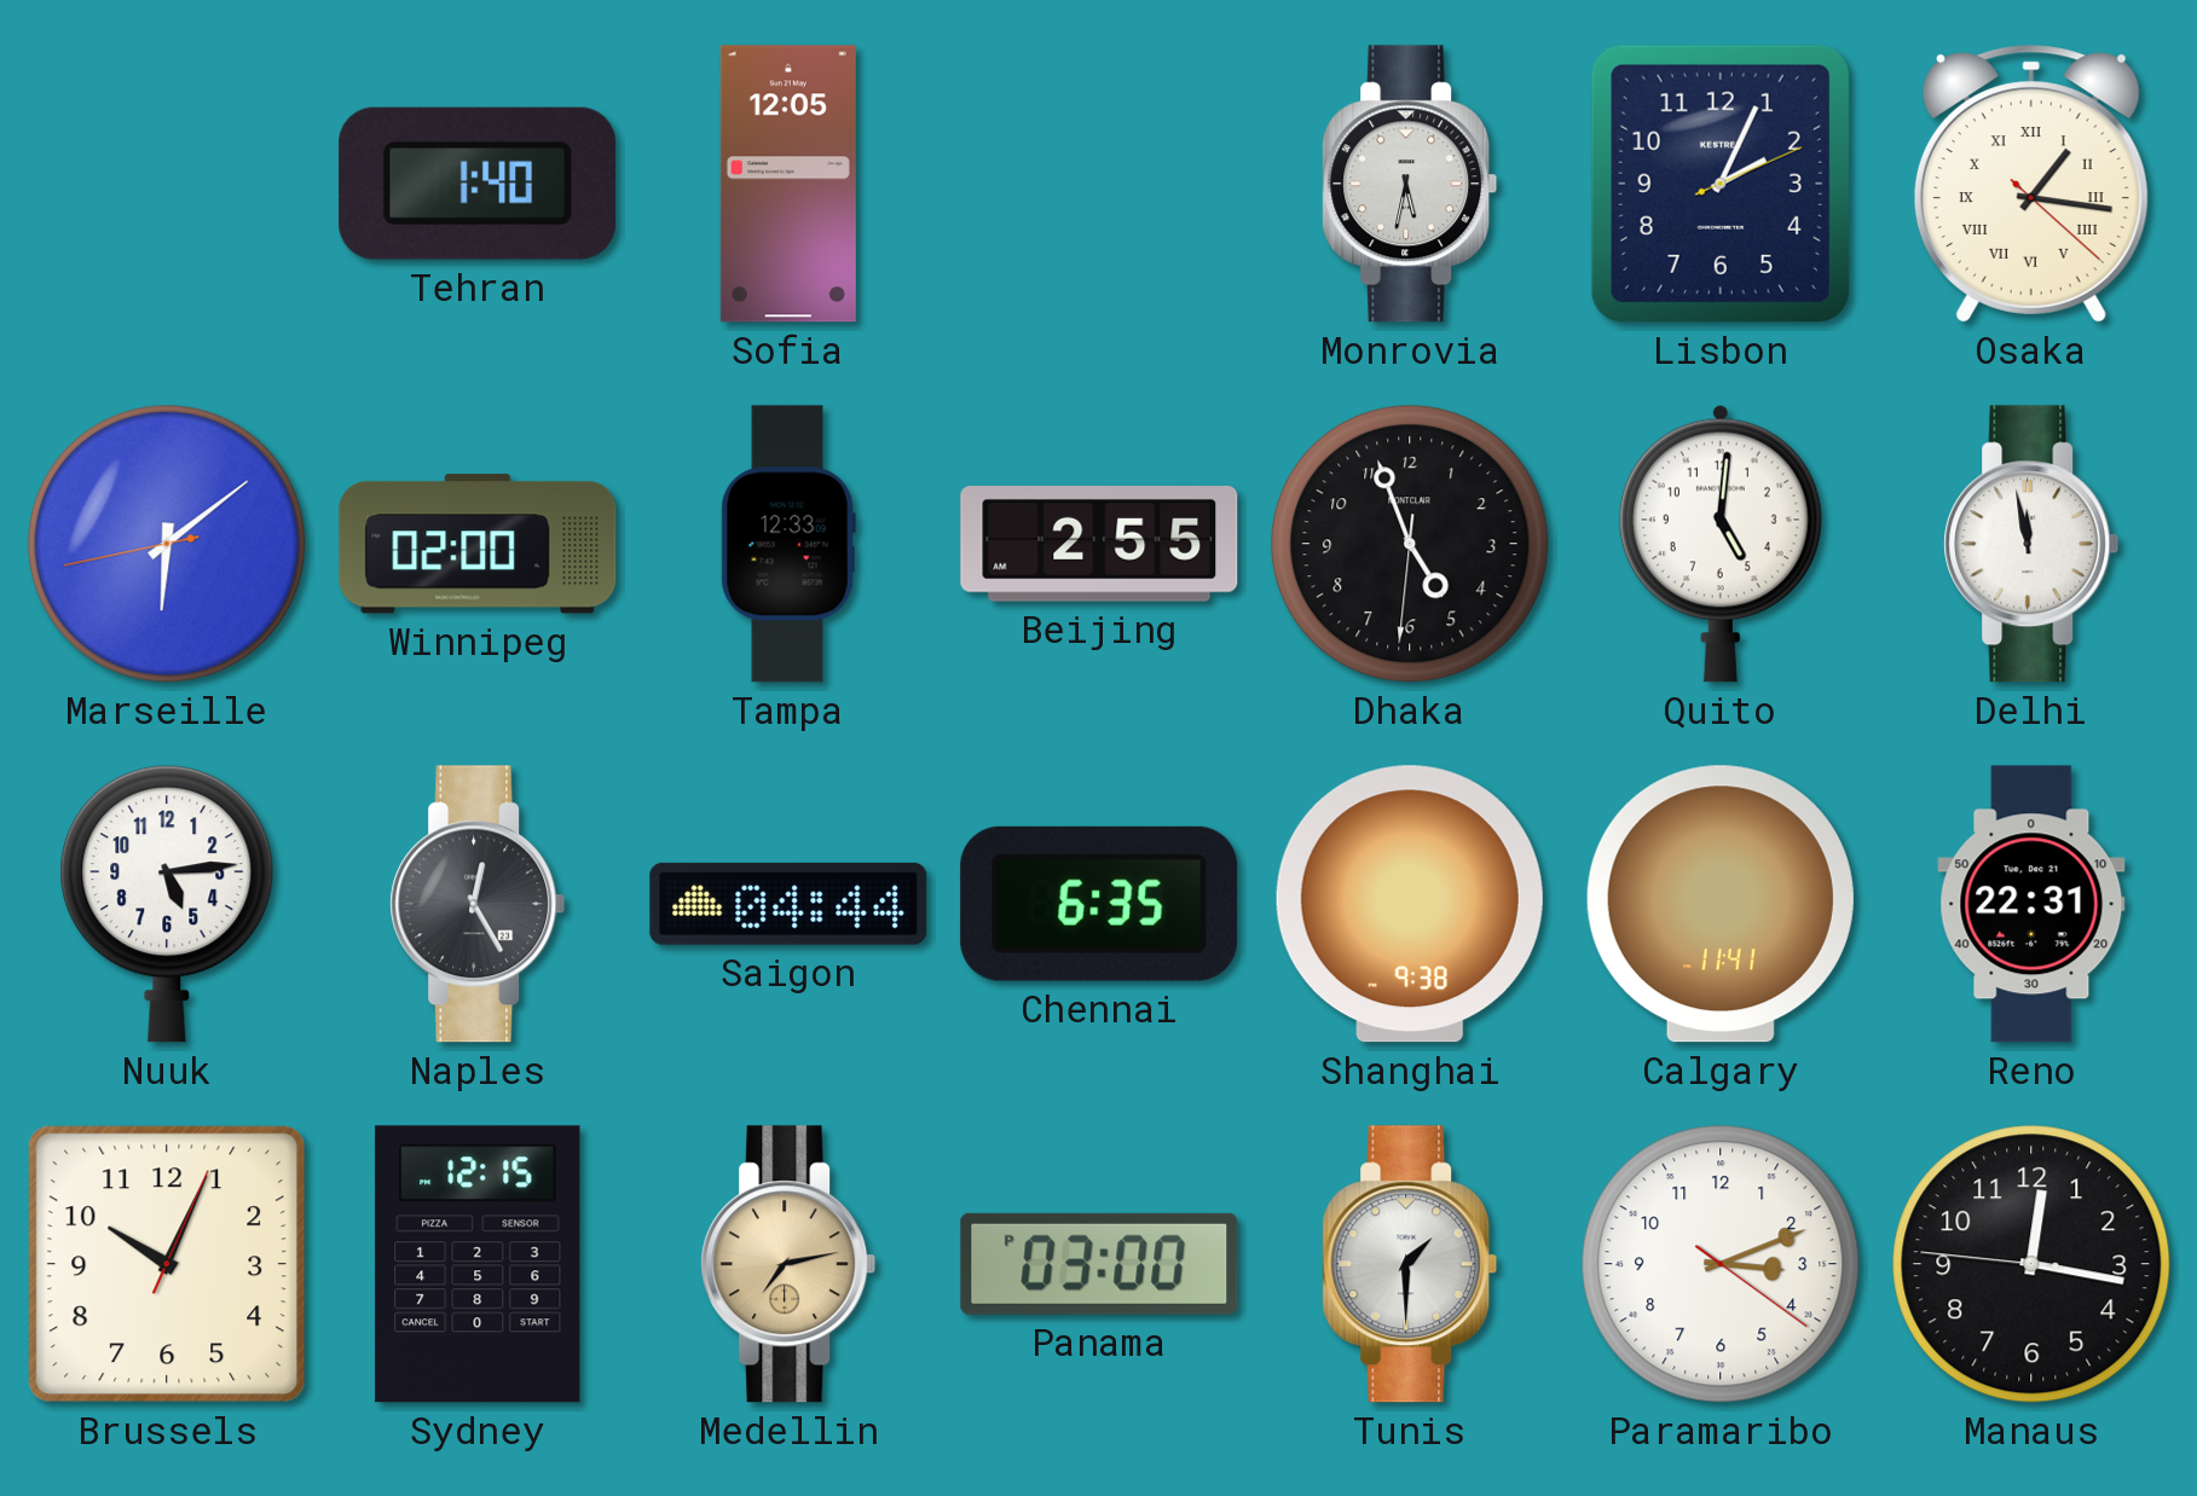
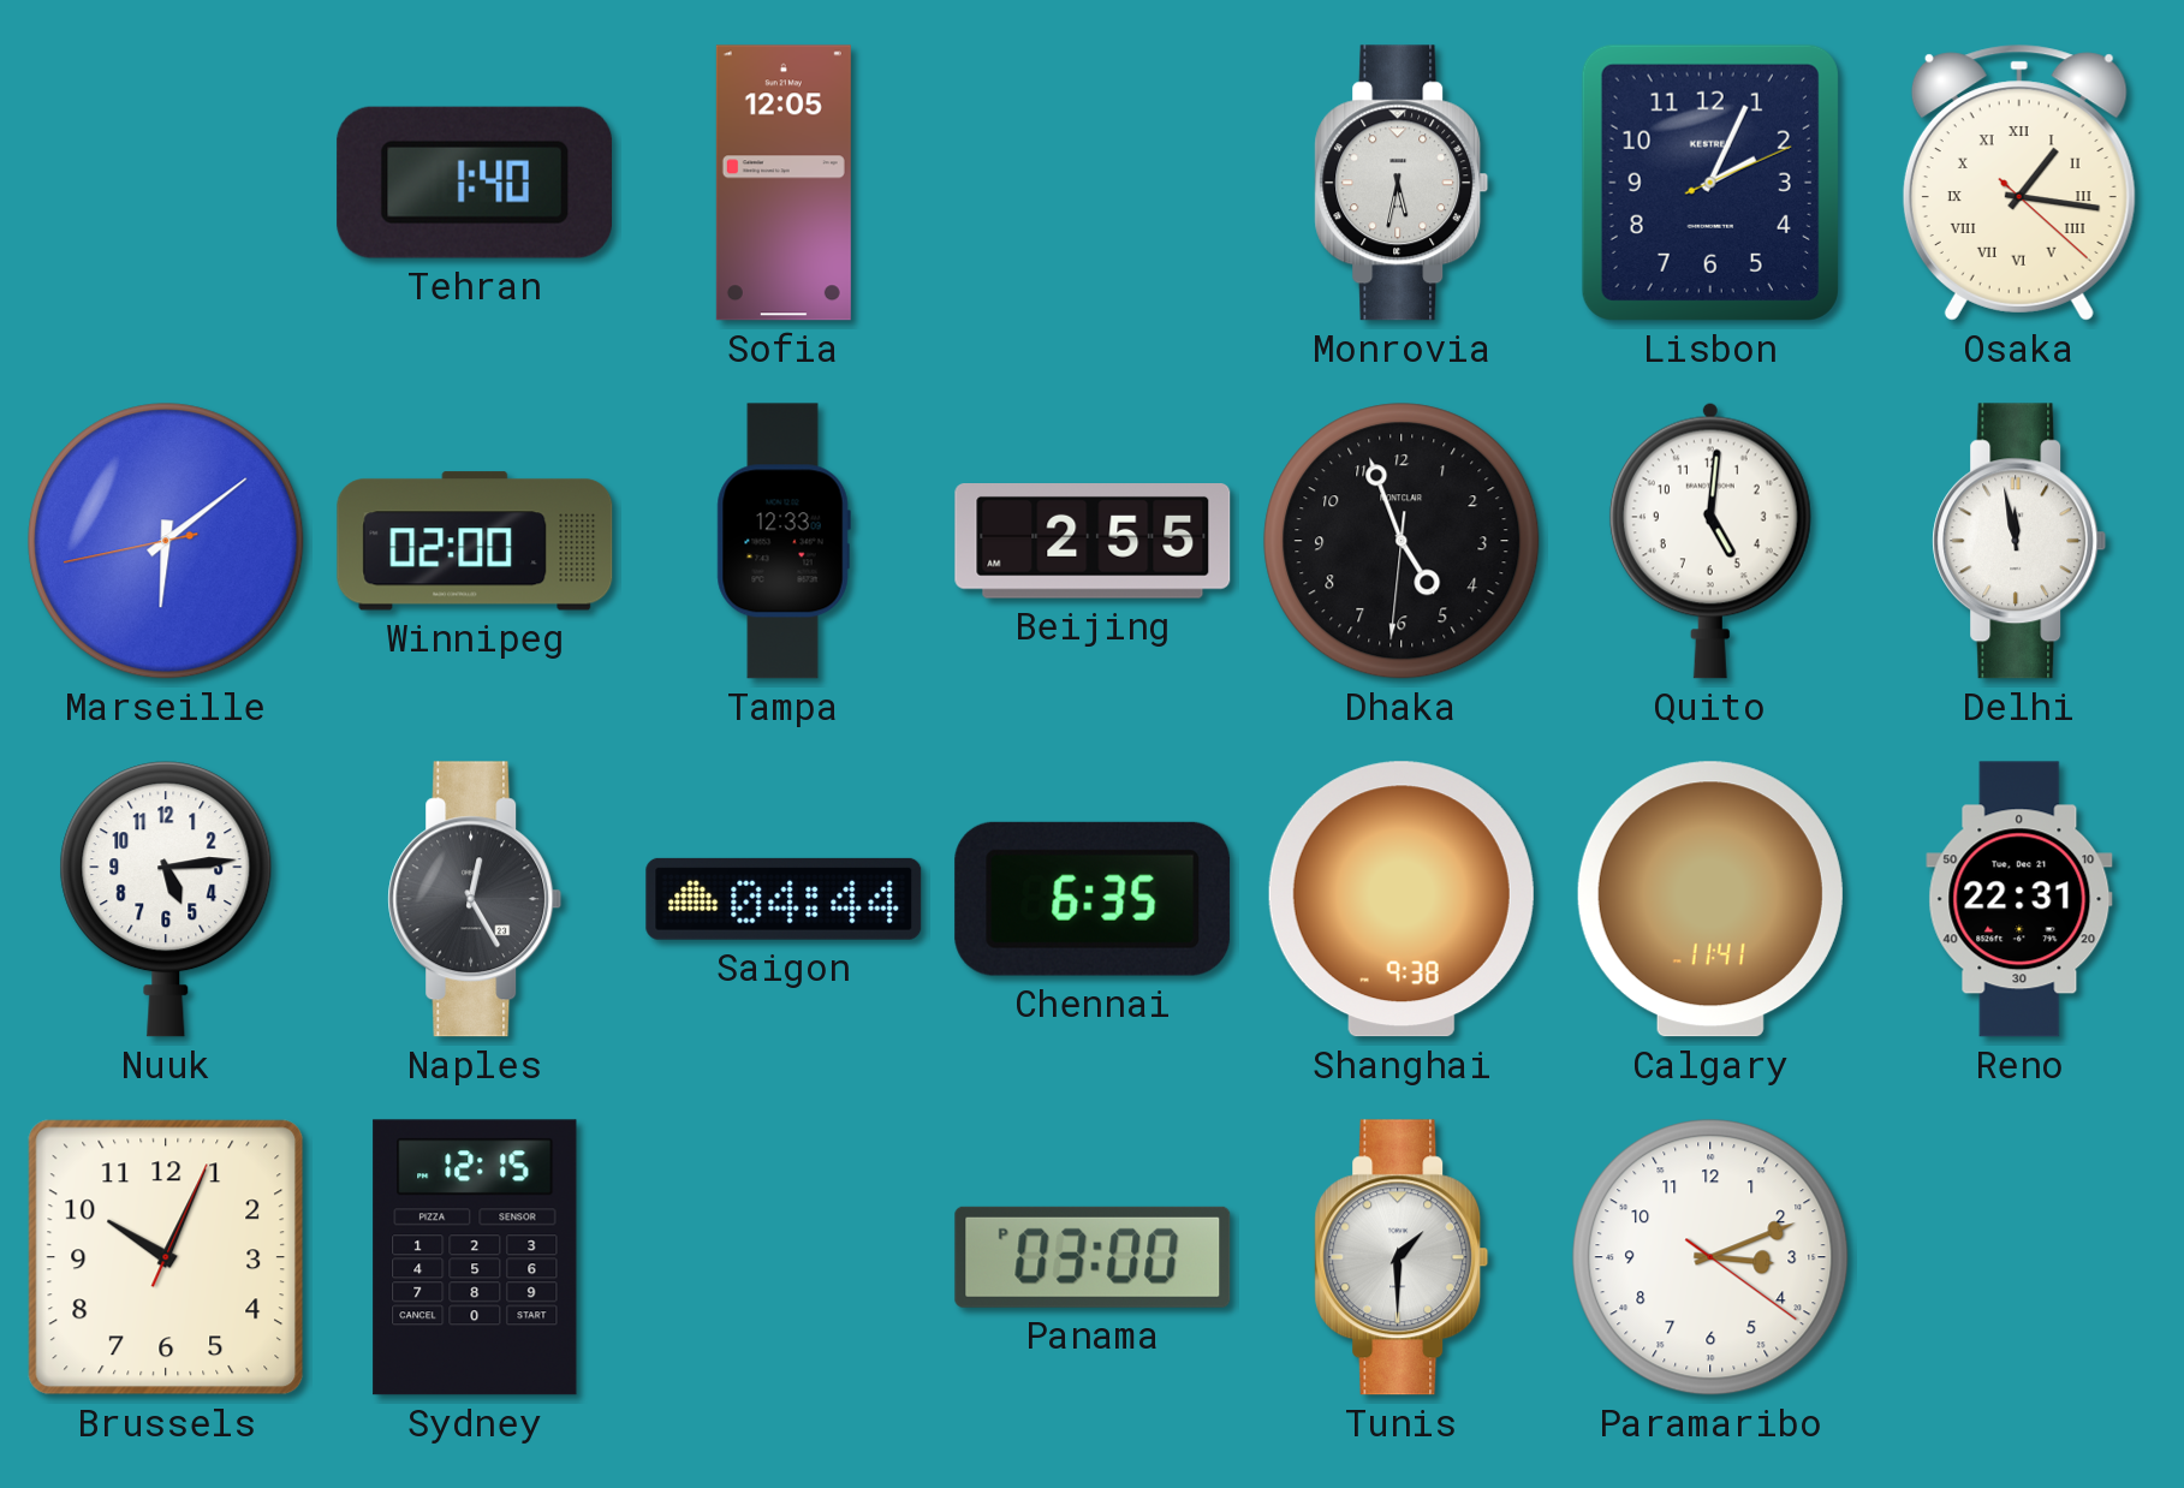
Medellin: 7:13 -> none (788, 1264)
Manaus: 12:16 -> none (2031, 1264)
